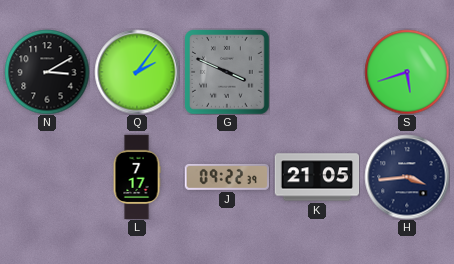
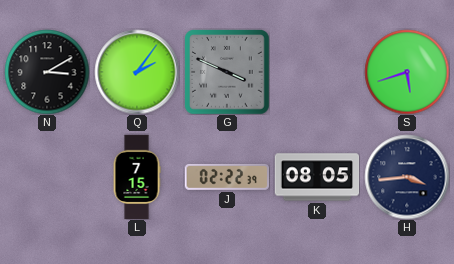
L: 7:17 -> 7:15 (137, 177)
J: 09:22 -> 02:22 (226, 177)
K: 21:05 -> 08:05 (317, 177)
